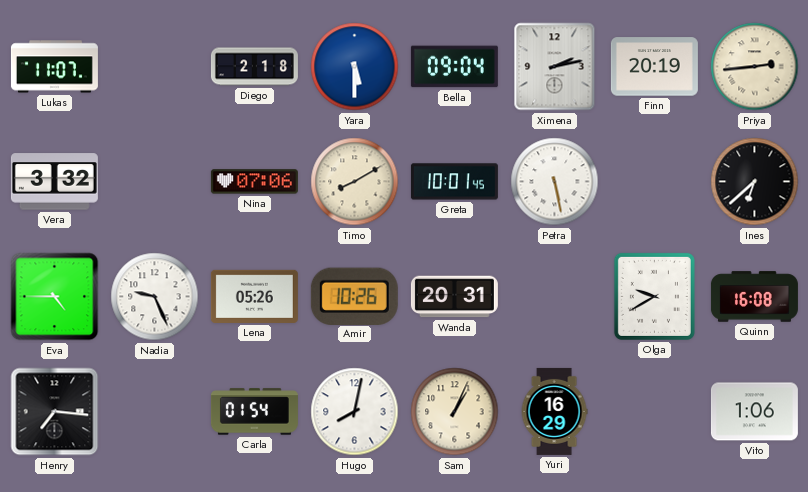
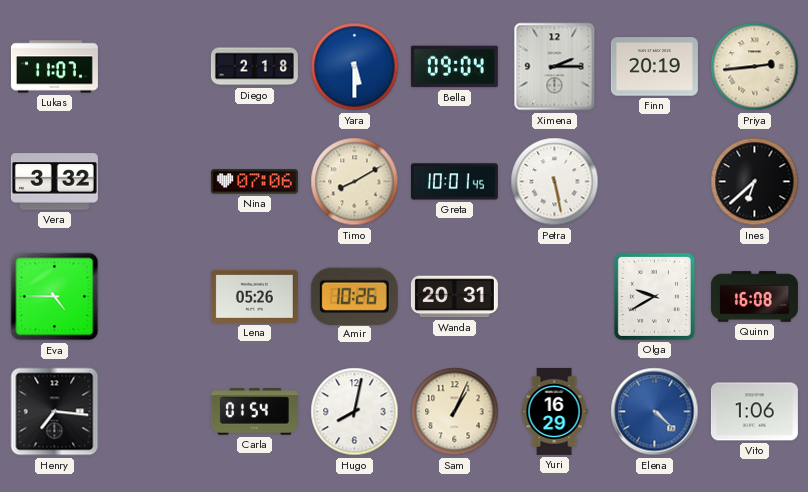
Ximena: 2:13 -> 2:15 (555, 67)
Nadia: 9:26 -> none (155, 297)
Elena: none -> 4:22 (655, 412)
